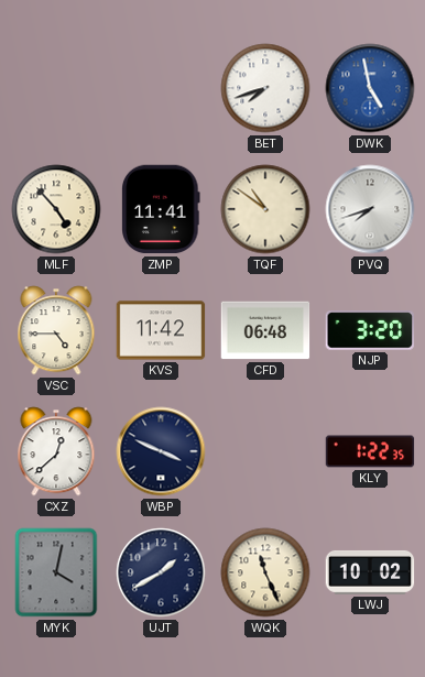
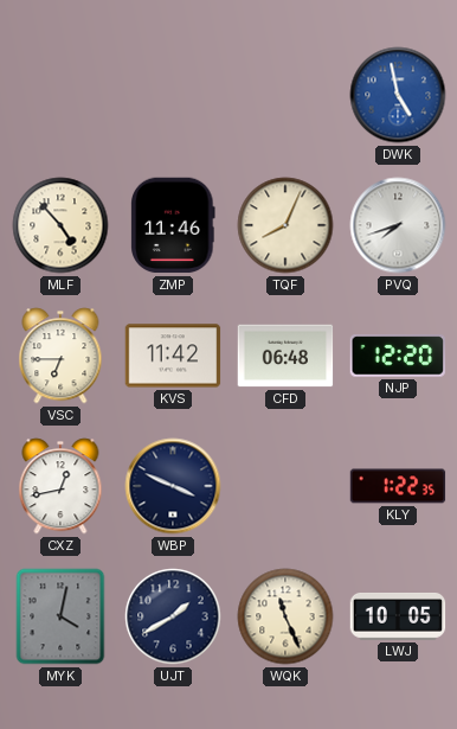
BET: 7:42 -> none (265, 88)
ZMP: 11:41 -> 11:46 (173, 225)
TQF: 10:51 -> 8:04 (285, 225)
VSC: 4:45 -> 6:45 (60, 356)
NJP: 3:20 -> 12:20 (398, 356)
CXZ: 12:38 -> 12:43 (60, 486)
LWJ: 10:02 -> 10:05 (398, 616)
